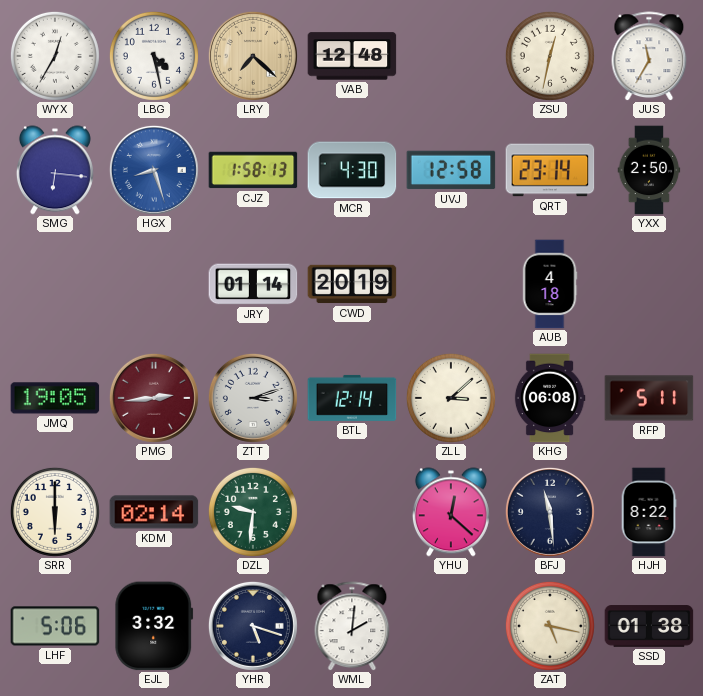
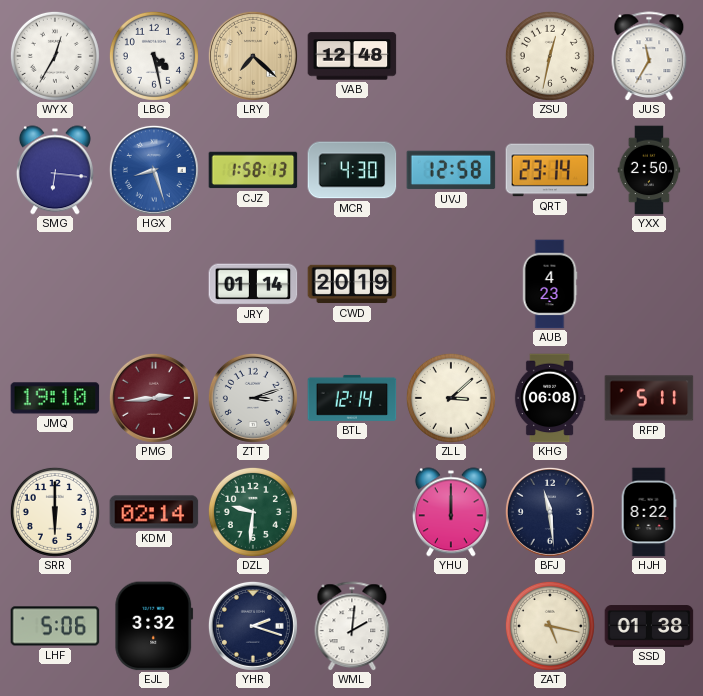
AUB: 4:18 -> 4:23 (550, 284)
JMQ: 19:05 -> 19:10 (55, 398)
YHU: 12:22 -> 12:00 (451, 512)
YHR: 5:18 -> 2:18 (253, 626)
